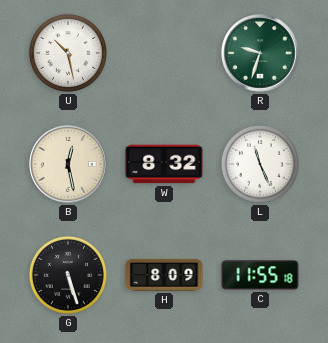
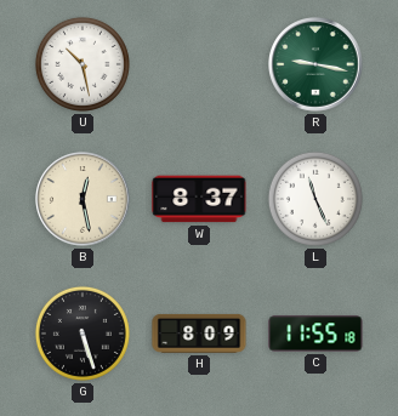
R: 9:33 -> 9:17 (315, 64)
W: 8:32 -> 8:37 (199, 199)
